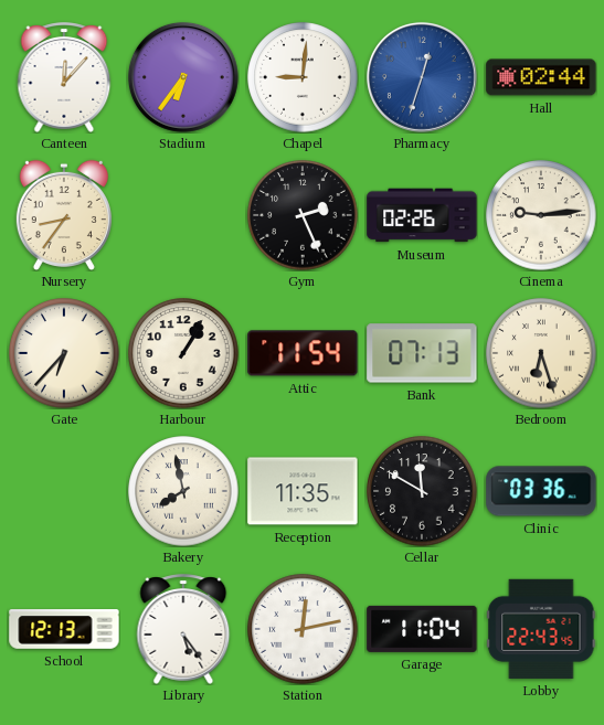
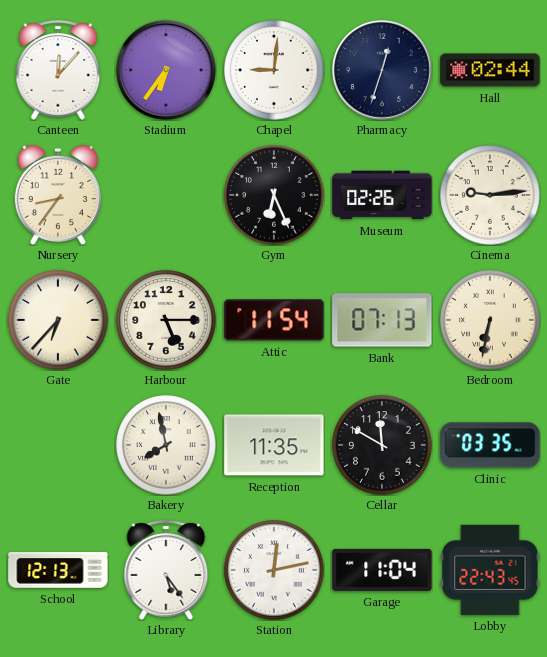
Pharmacy dial: blue -> navy (382, 70)
Gym: 2:26 -> 6:26 (274, 195)
Harbour: 1:05 -> 5:15 (166, 320)
Bedroom: 6:27 -> 6:32 (490, 320)
Clinic: 03:36 -> 03:35 (490, 445)
